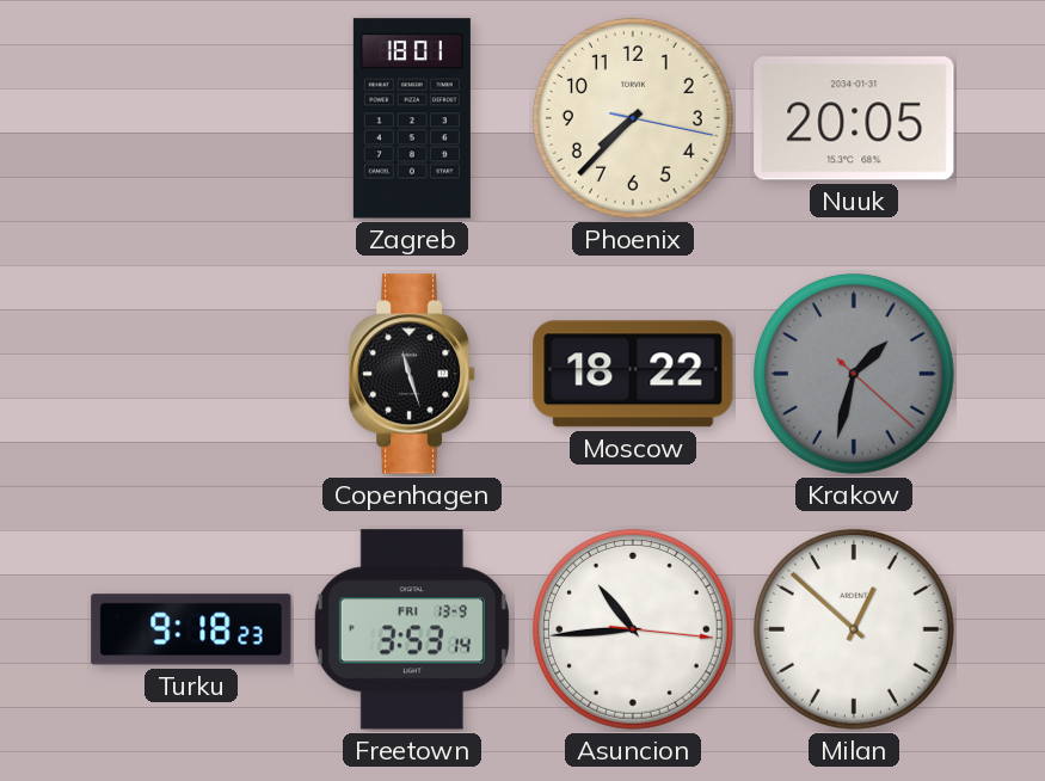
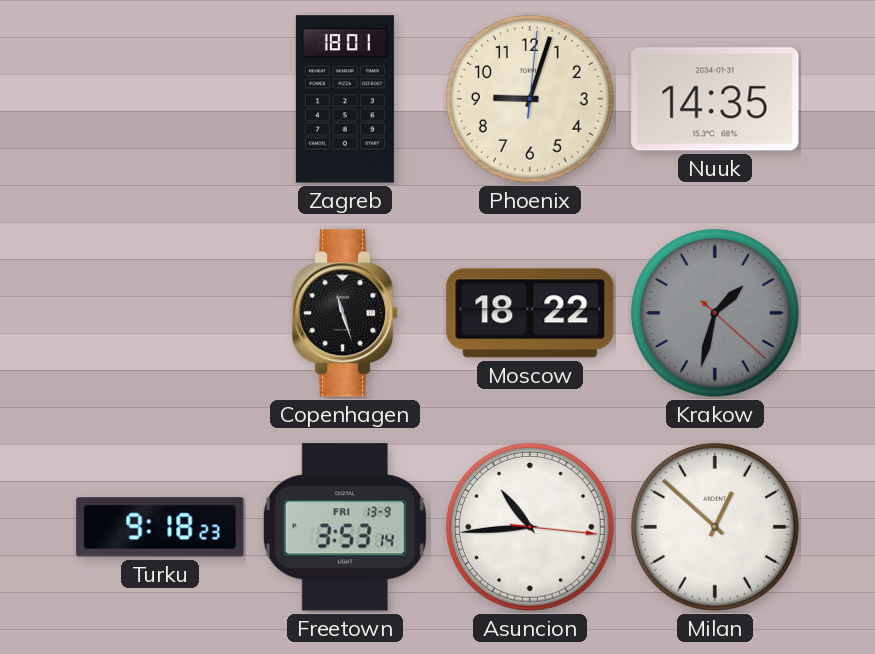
Phoenix: 7:37 -> 9:03 (530, 99)
Nuuk: 20:05 -> 14:35 (715, 99)
